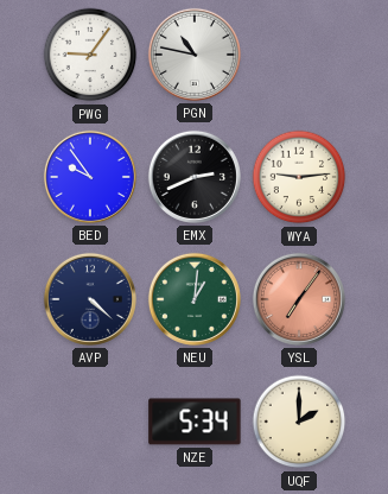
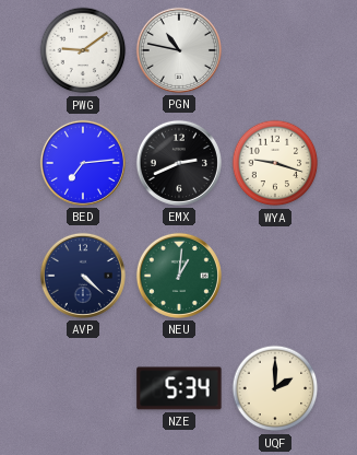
PWG: 9:06 -> 9:09 (83, 50)
BED: 9:54 -> 7:14 (83, 163)
WYA: 9:14 -> 9:18 (275, 163)
YSL: 7:06 -> none (299, 299)
